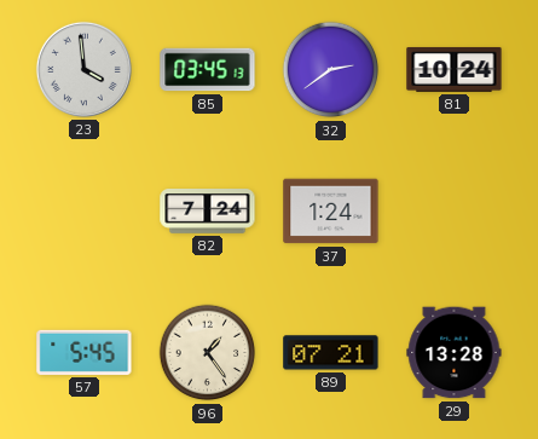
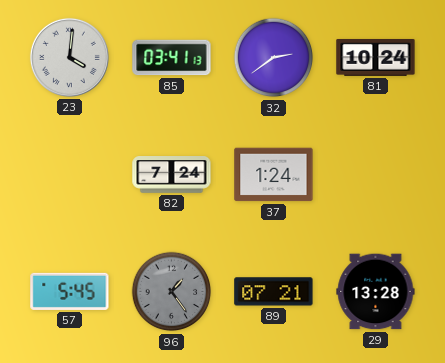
23: 3:59 -> 4:01 (69, 57)
85: 03:45 -> 03:41 (172, 58)
96 dial: cream -> grey (172, 292)
